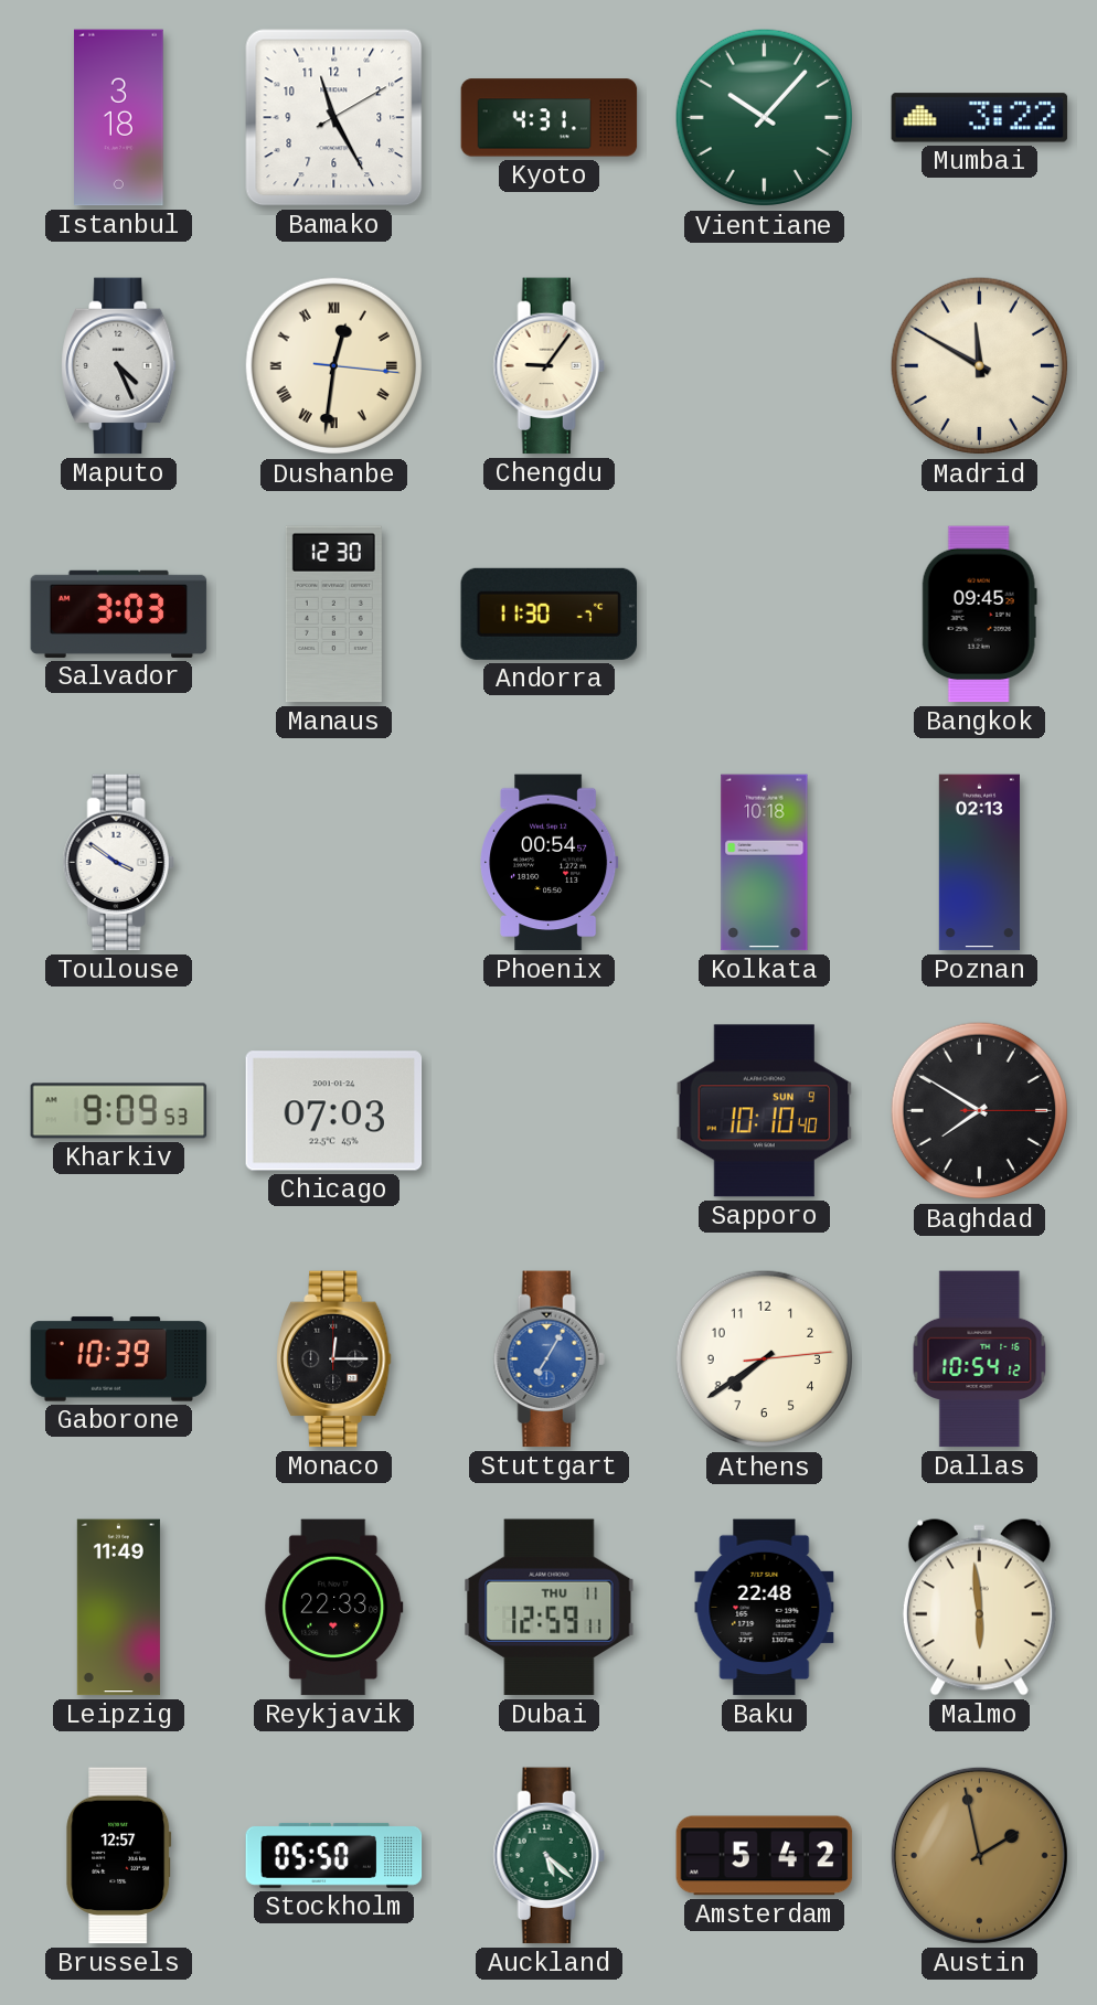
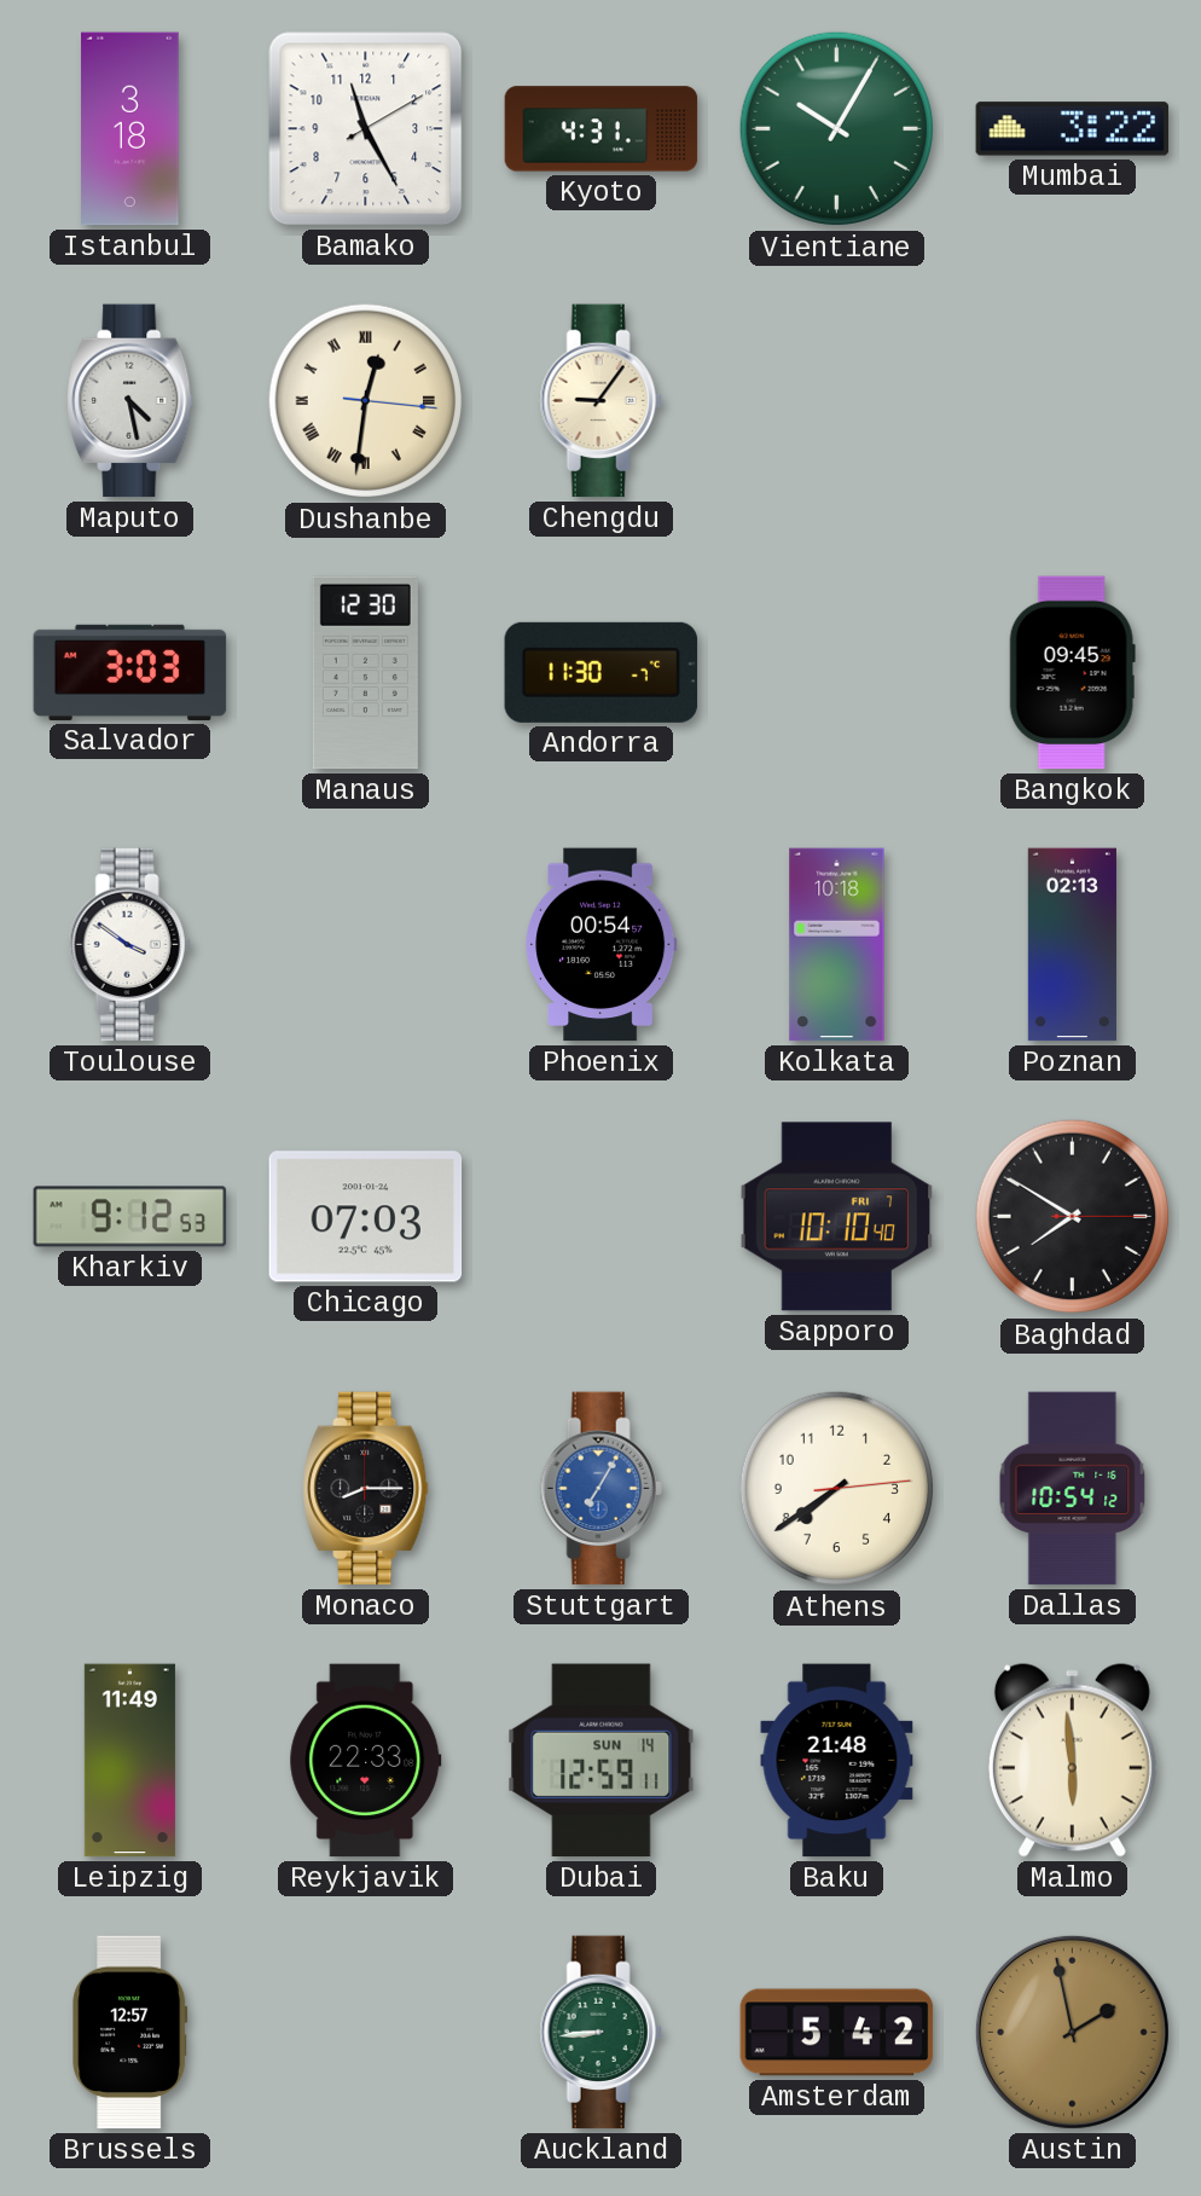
Vientiane: 10:07 -> 10:05 (837, 129)
Maputo: 4:26 -> 4:28 (130, 401)
Madrid: 11:50 -> none (980, 366)
Kharkiv: 9:09 -> 9:12 (130, 1217)
Sapporo date: SUN 9 -> FRI 7 (837, 1217)
Gaborone: 10:39 -> none (119, 1359)
Monaco: 12:15 -> 8:15 (366, 1489)
Dubai date: THU 11 -> SUN 14 (602, 1761)
Baku: 22:48 -> 21:48 (837, 1761)
Stockholm: 05:50 -> none (334, 1855)
Auckland: 5:22 -> 8:44 (600, 2033)
